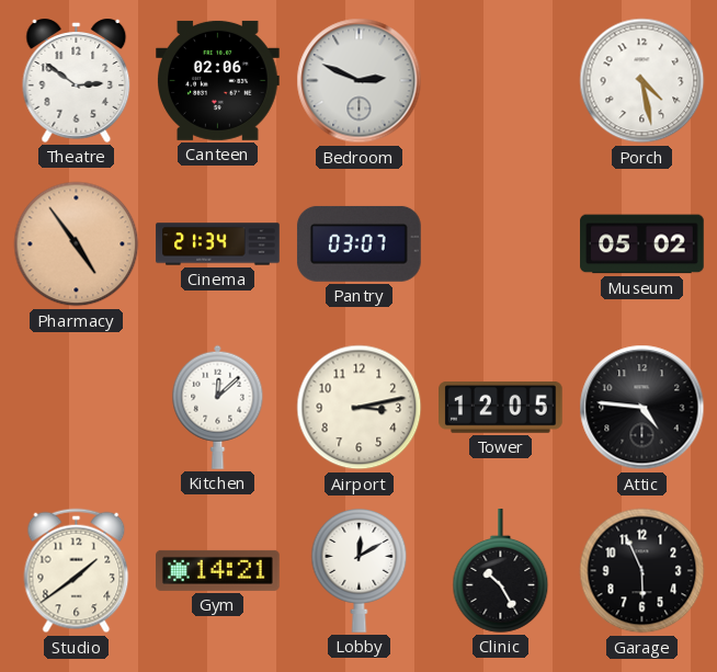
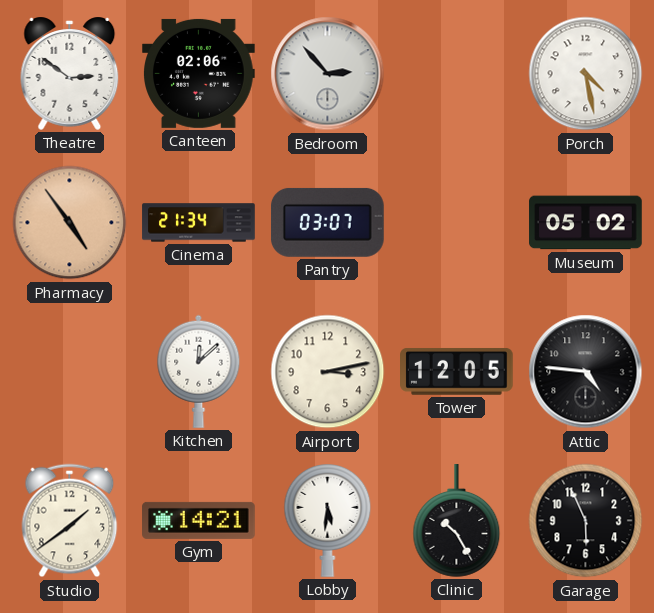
Bedroom: 2:49 -> 2:53 (328, 74)
Lobby: 12:10 -> 5:31 (328, 521)
